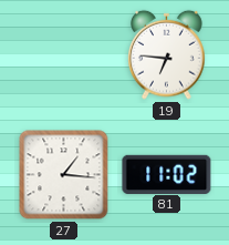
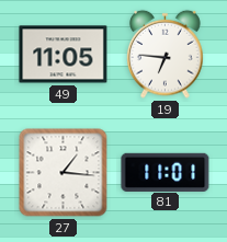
49: none -> 11:05 (64, 55)
81: 11:02 -> 11:01 (166, 172)
